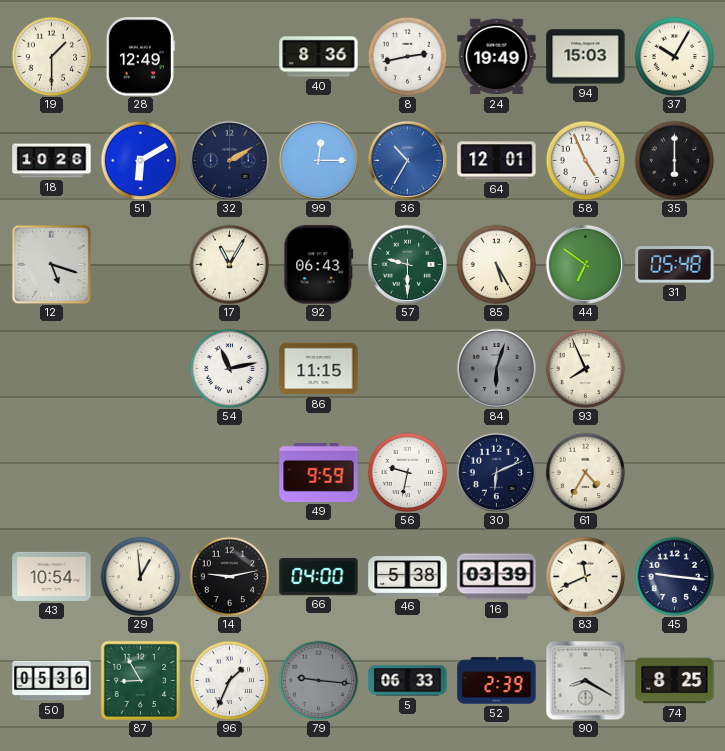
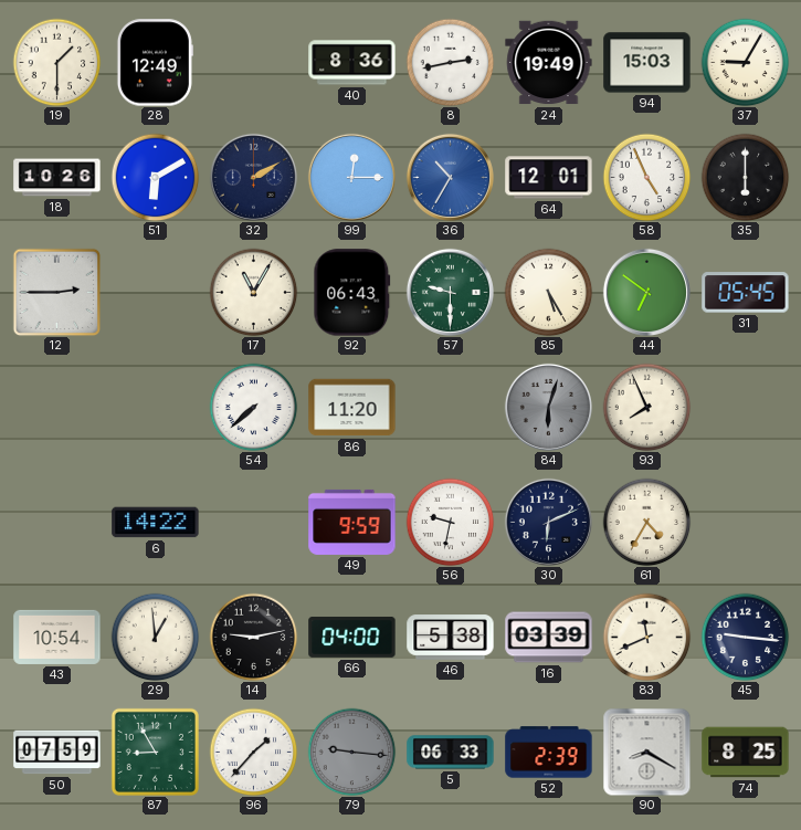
37: 10:05 -> 9:05 (745, 62)
12: 5:18 -> 2:45 (56, 292)
31: 05:48 -> 05:45 (746, 293)
54: 11:13 -> 7:38 (253, 407)
86: 11:15 -> 11:20 (352, 408)
6: none -> 14:22 (156, 523)
50: 05:36 -> 07:59 (57, 753)
96: 1:34 -> 1:37 (253, 752)
